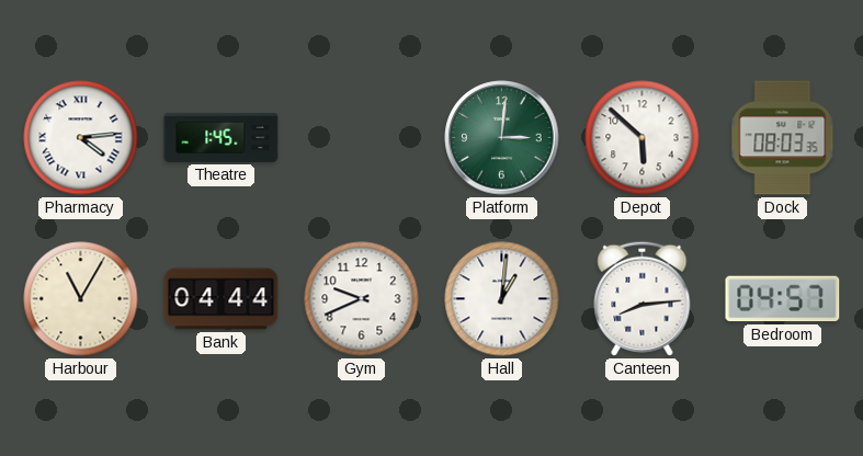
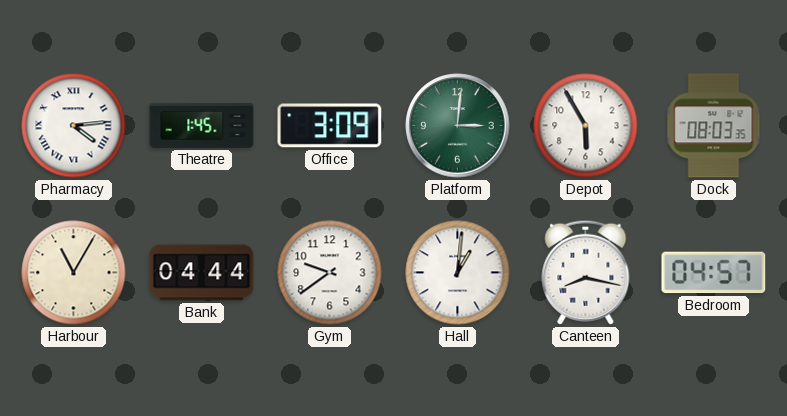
Office: none -> 3:09 (330, 126)
Depot: 5:52 -> 5:55 (586, 126)
Gym: 9:41 -> 9:39 (330, 273)
Canteen: 8:14 -> 8:17 (586, 272)
